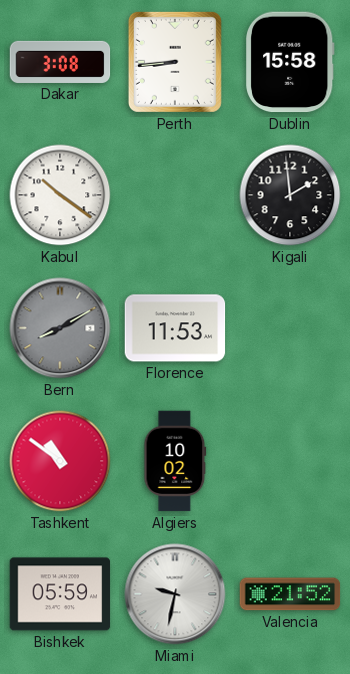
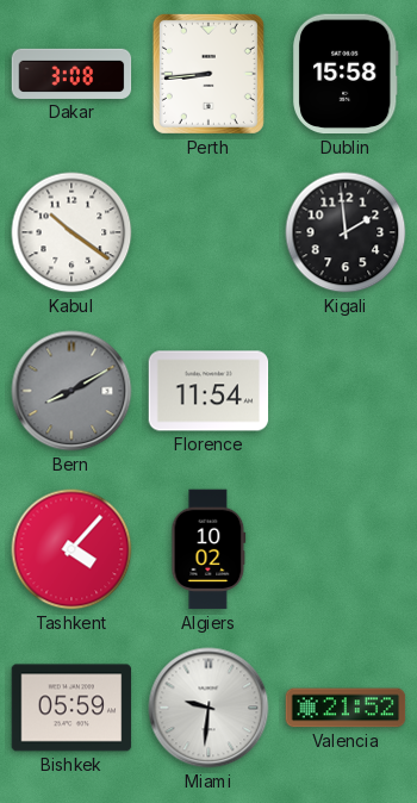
Florence: 11:53 -> 11:54 (208, 391)
Tashkent: 10:51 -> 4:07 (71, 549)
Miami: 9:32 -> 9:31 (208, 708)
